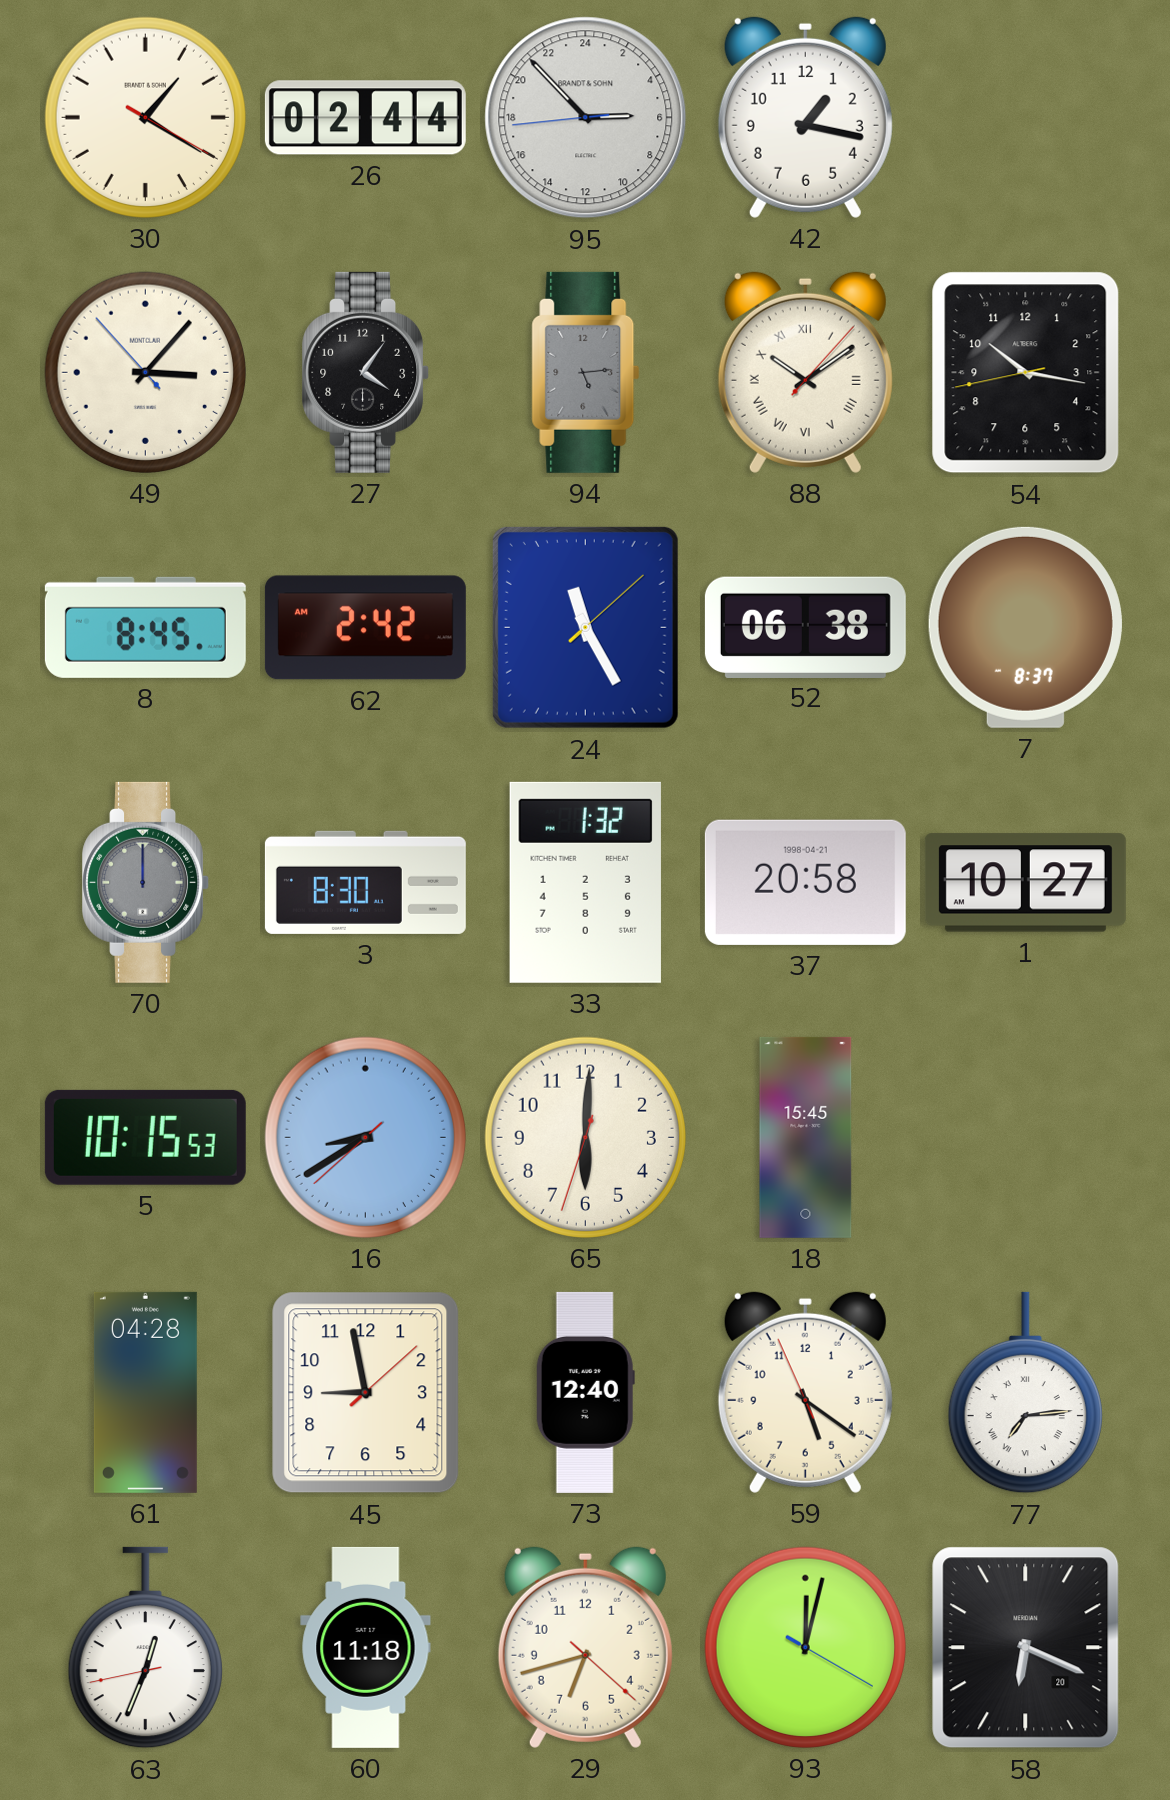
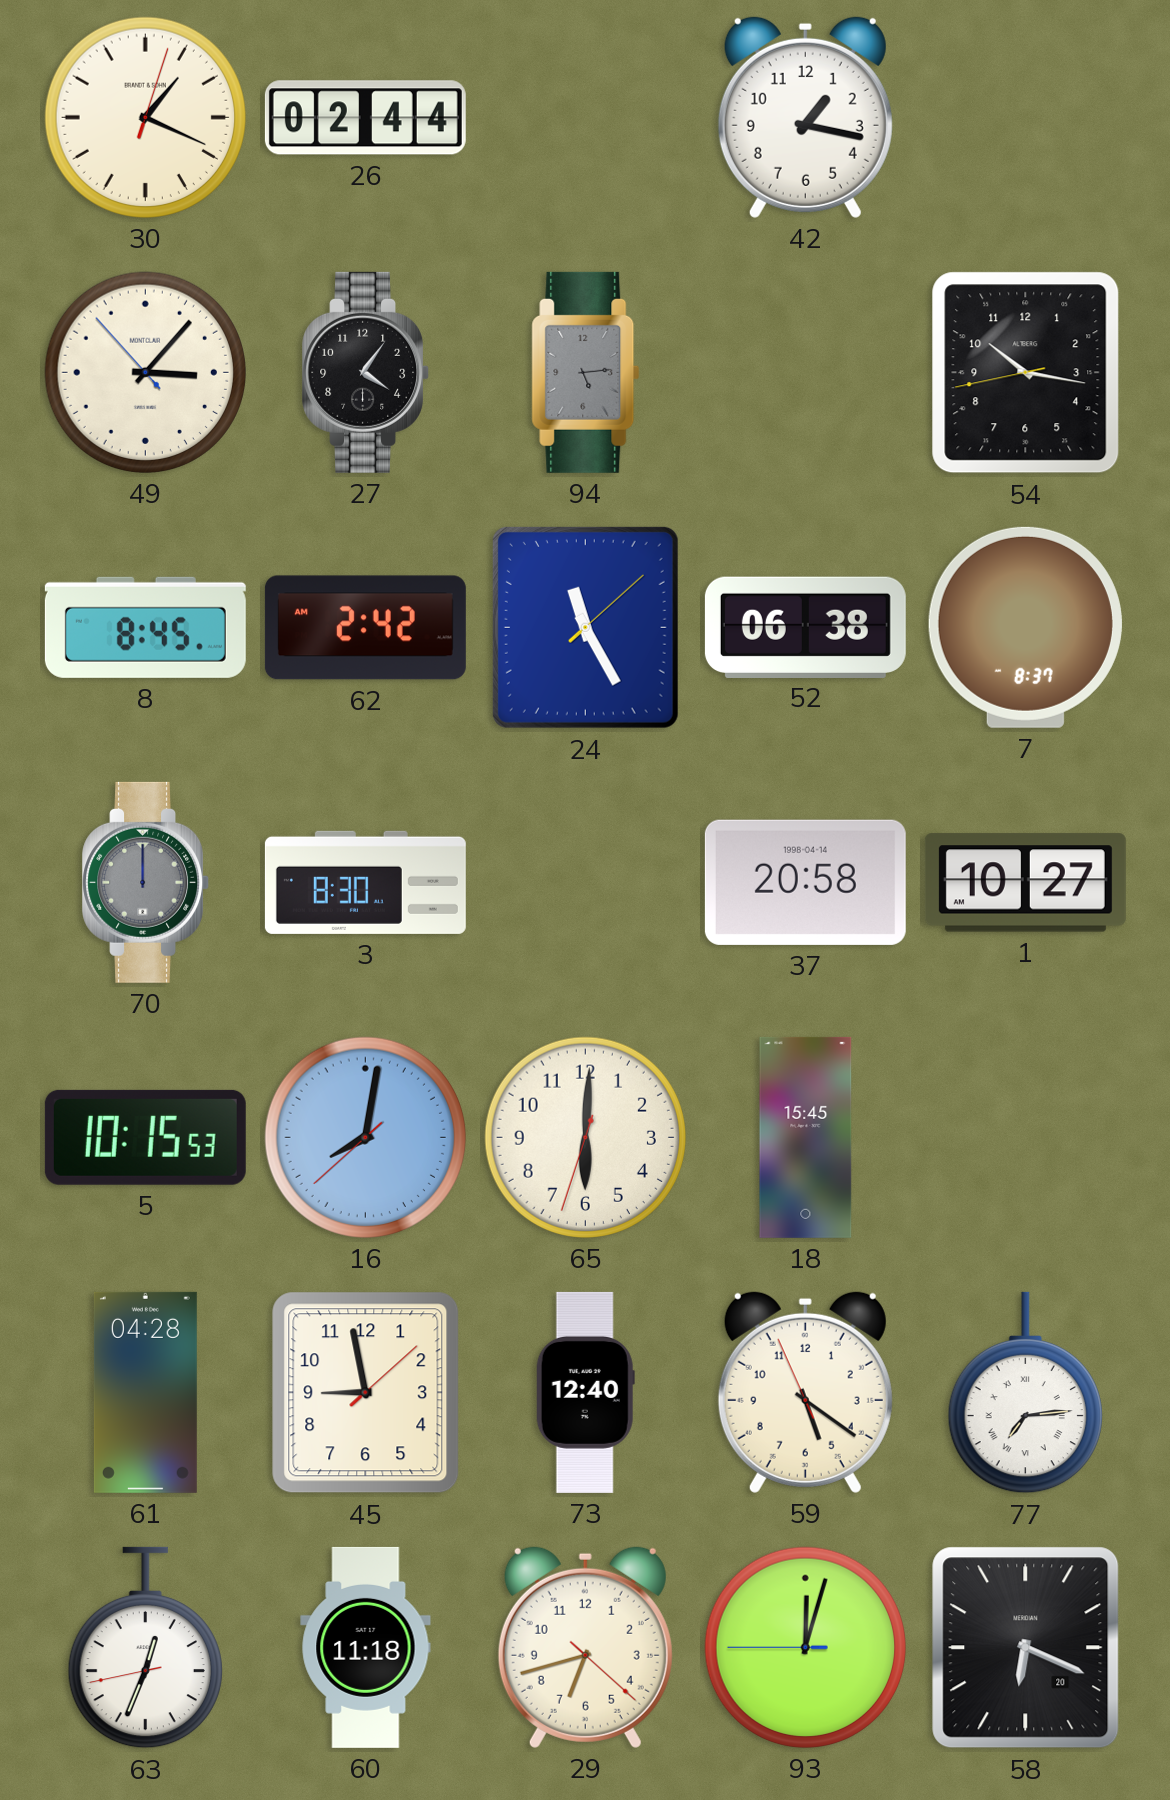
30: 1:20 -> 1:19 (145, 117)
95: 5:52 -> none (586, 118)
88: 10:09 -> none (805, 372)
33: 1:32 -> none (585, 882)
37 date: 1998-04-21 -> 1998-04-14 (805, 882)
16: 8:39 -> 8:01 (365, 1137)
93: 12:02:20 -> 12:02:45 (805, 1647)
